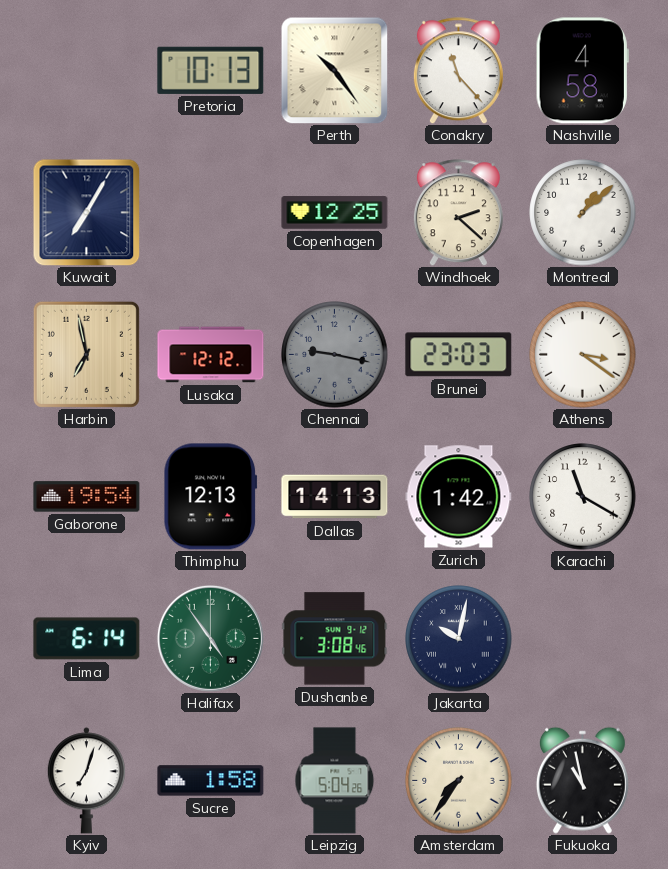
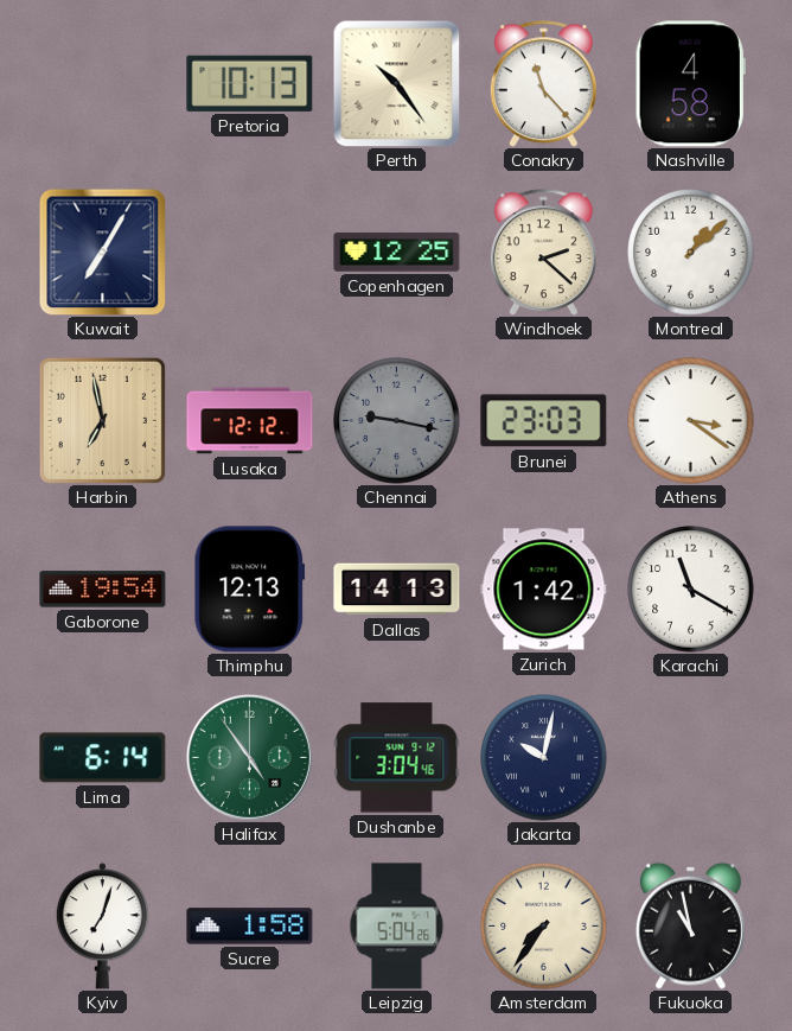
Dushanbe: 3:08 -> 3:04 (397, 758)
